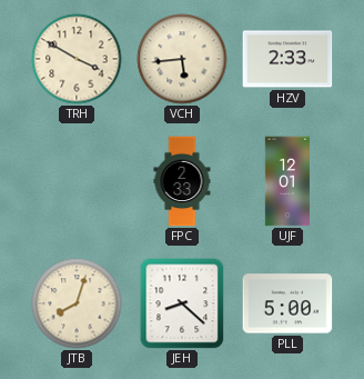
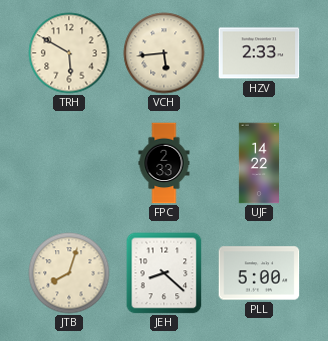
TRH: 3:50 -> 5:50 (69, 53)
UJF: 12:01 -> 14:22 (258, 163)
